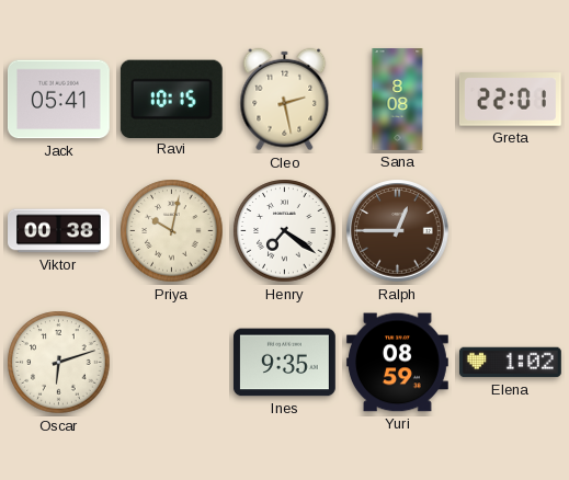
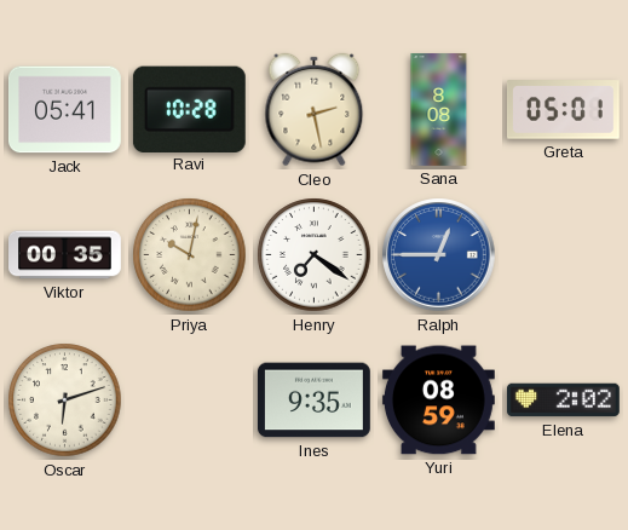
Ravi: 10:15 -> 10:28 (189, 109)
Greta: 22:01 -> 05:01 (563, 110)
Viktor: 00:38 -> 00:35 (65, 255)
Ralph dial: brown -> blue (439, 255)
Elena: 1:02 -> 2:02 (563, 401)
